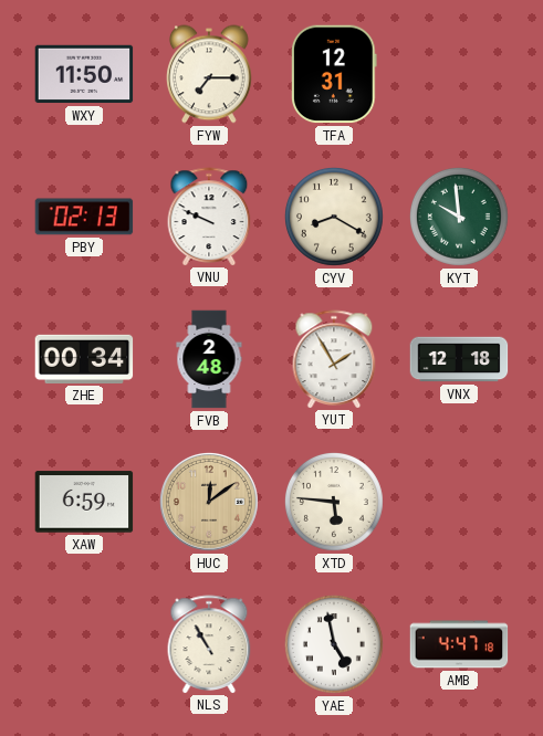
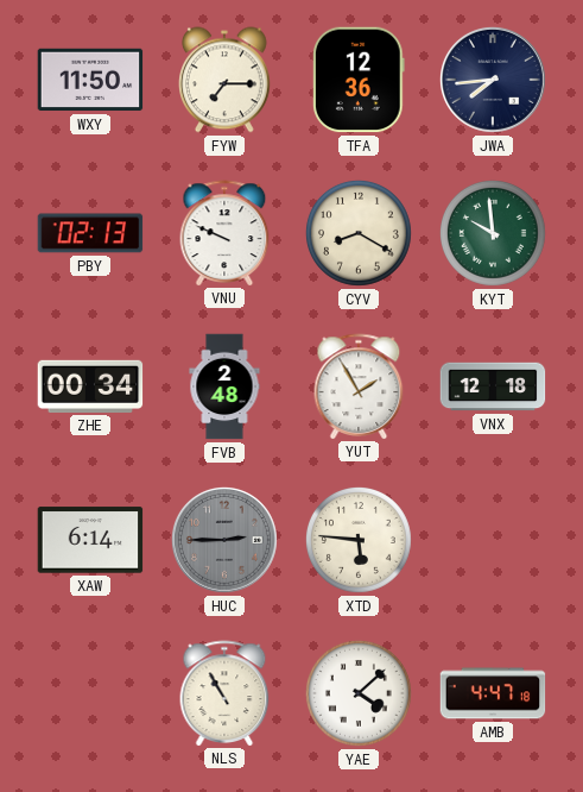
TFA: 12:31 -> 12:36 (360, 80)
JWA: none -> 7:44 (494, 81)
XAW: 6:59 -> 6:14 (90, 540)
HUC: 12:09 -> 2:45 (226, 541)
HUC dial: champagne -> grey (226, 541)
YAE: 4:58 -> 4:08 (359, 693)
